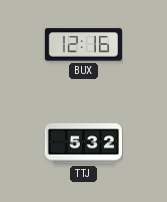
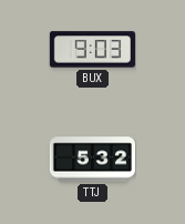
BUX: 12:16 -> 9:03 (92, 50)
